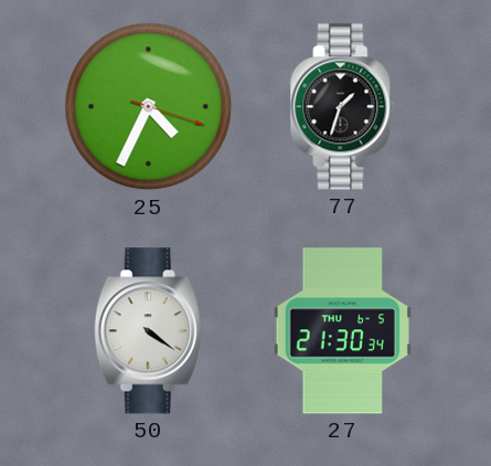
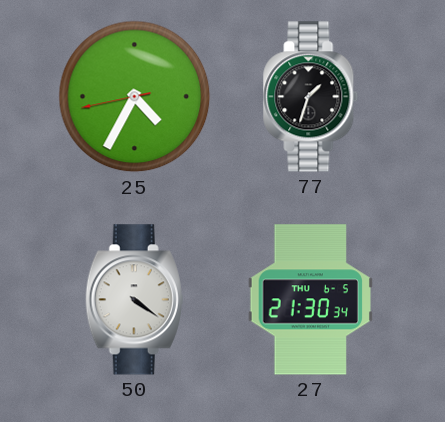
25: 4:34:18 -> 4:34:43 (135, 97)
